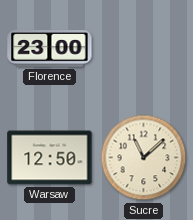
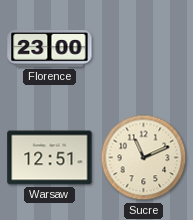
Warsaw: 12:50 -> 12:51 (50, 158)
Sucre: 11:08 -> 11:11 (144, 158)
